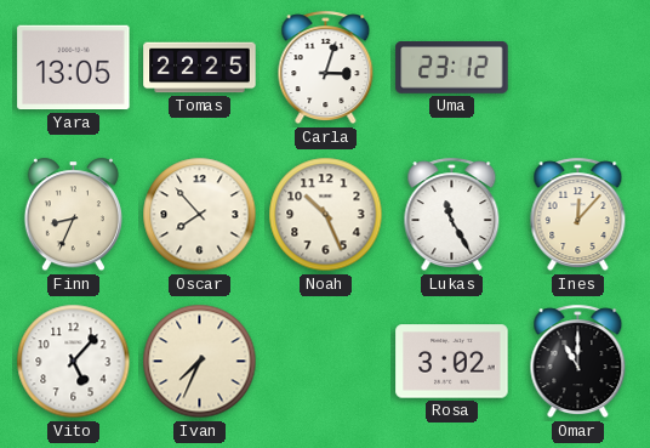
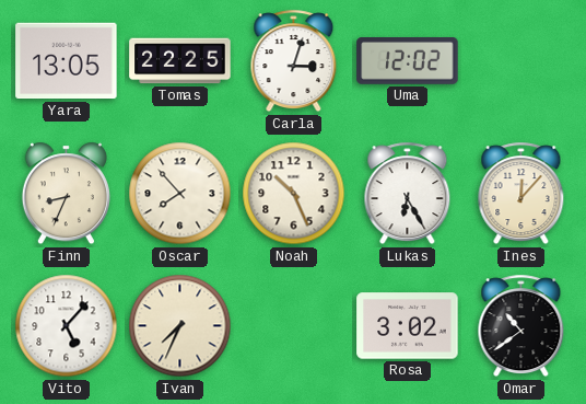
Uma: 23:12 -> 12:02 (408, 61)
Lukas: 11:25 -> 6:25 (408, 194)
Omar: 11:00 -> 10:39 (521, 326)
